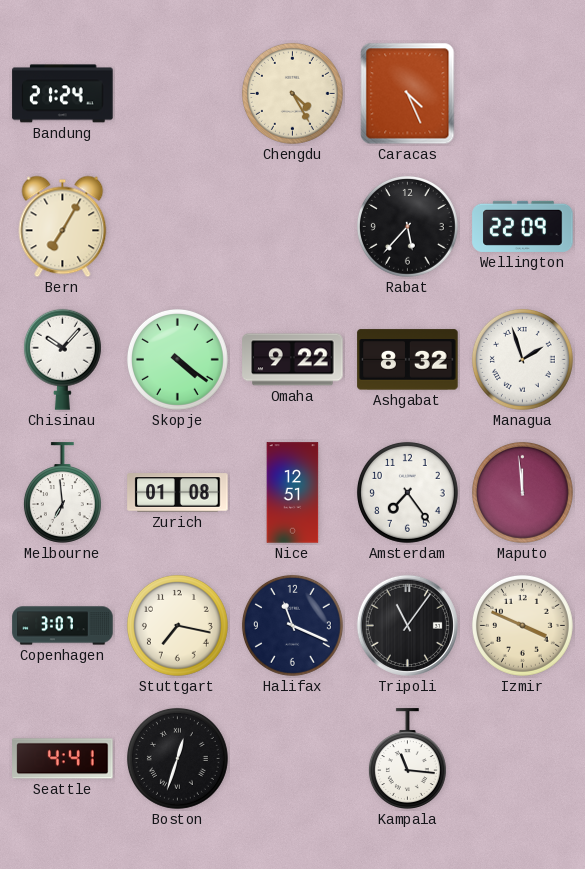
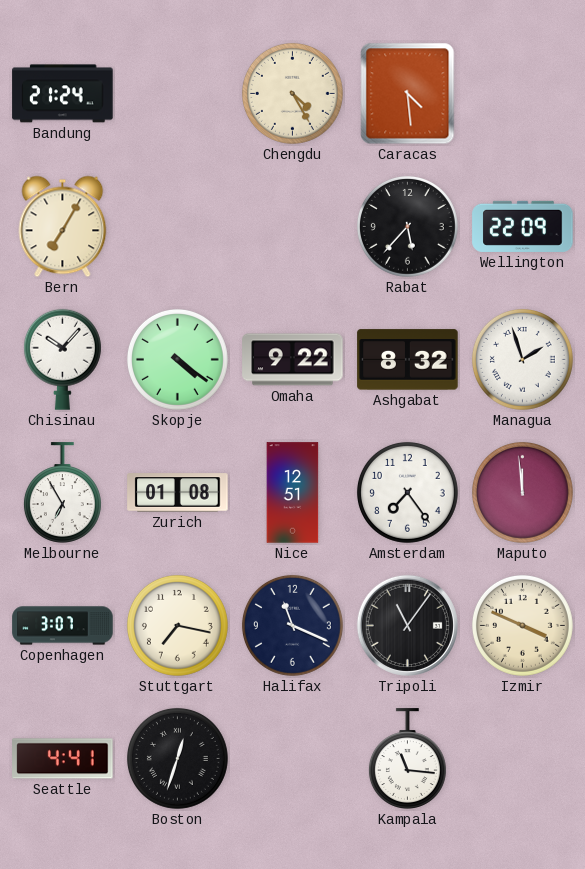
Caracas: 4:26 -> 4:29 (408, 94)
Melbourne: 6:59 -> 6:55 (62, 493)
